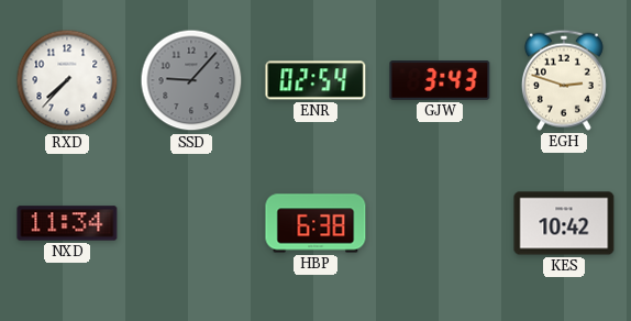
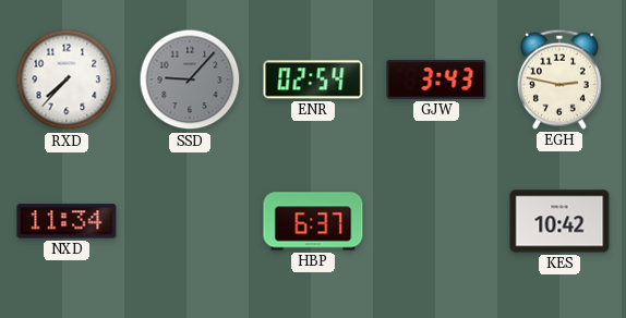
EGH: 2:48 -> 2:47 (559, 79)
HBP: 6:38 -> 6:37 (313, 221)
